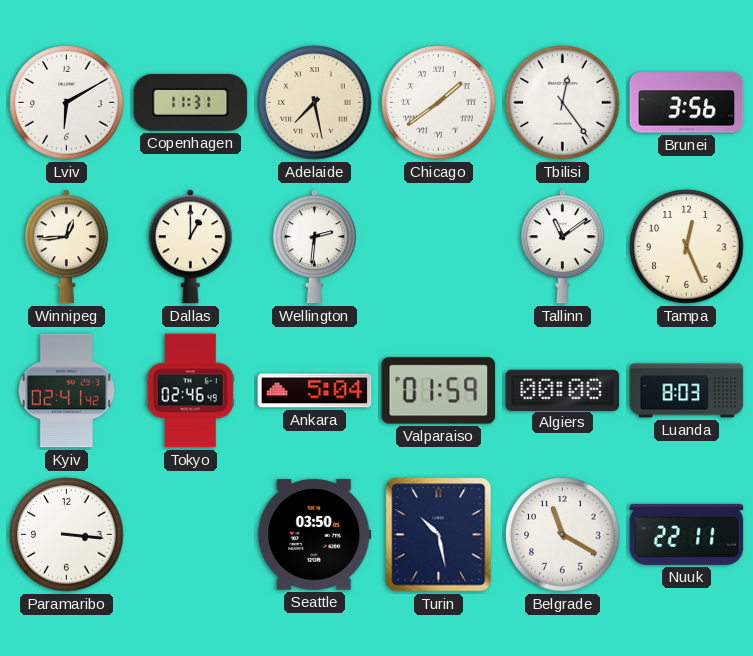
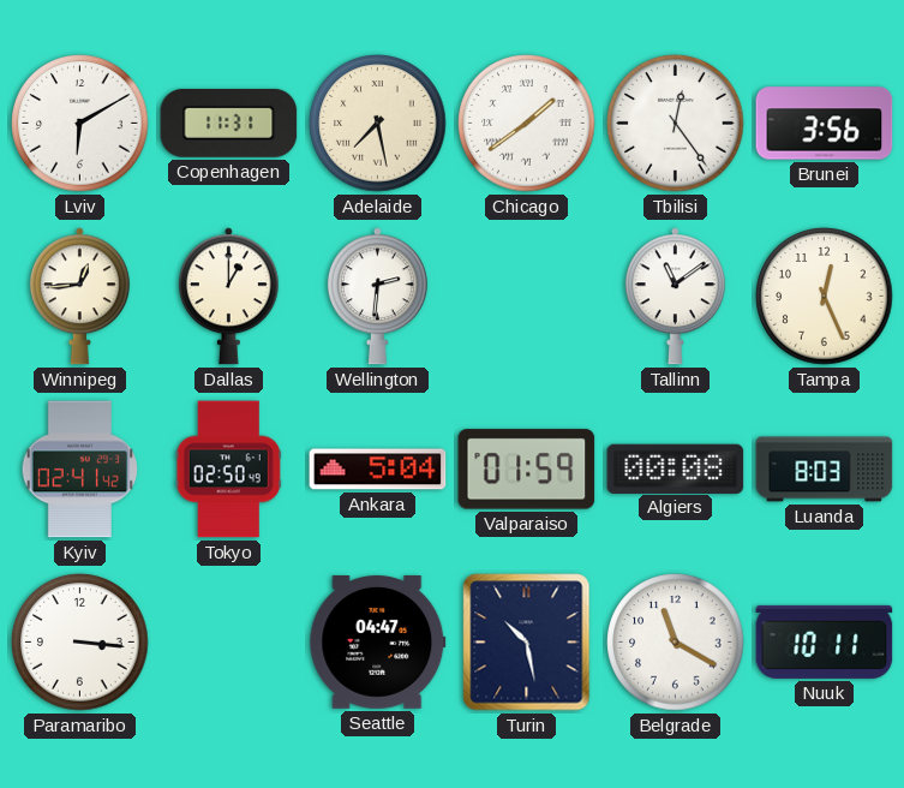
Tokyo: 02:46 -> 02:50 (228, 470)
Seattle: 03:50 -> 04:47 (378, 643)
Nuuk: 22:11 -> 10:11 (825, 641)
